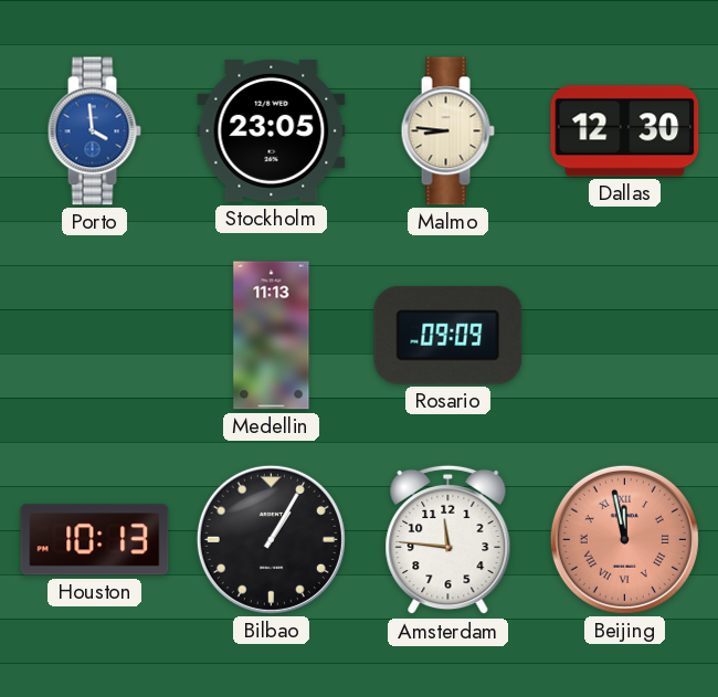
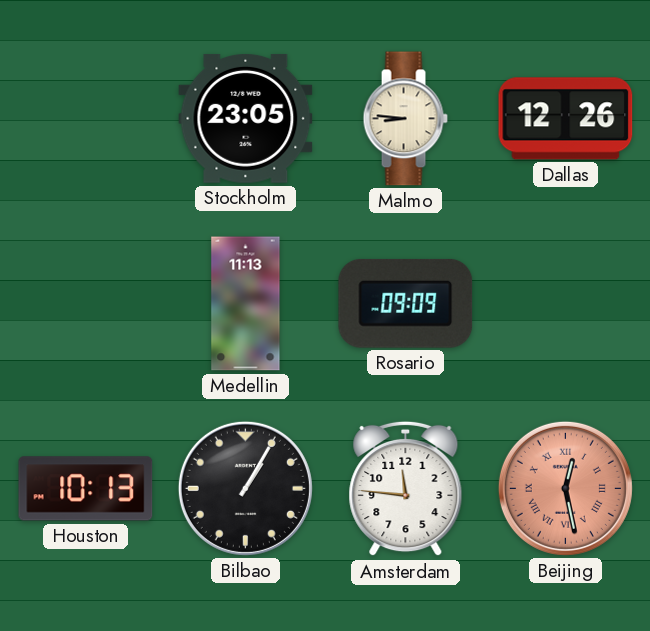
Porto: 3:59 -> none (94, 131)
Dallas: 12:30 -> 12:26 (566, 119)
Beijing: 11:58 -> 12:28 (565, 488)
